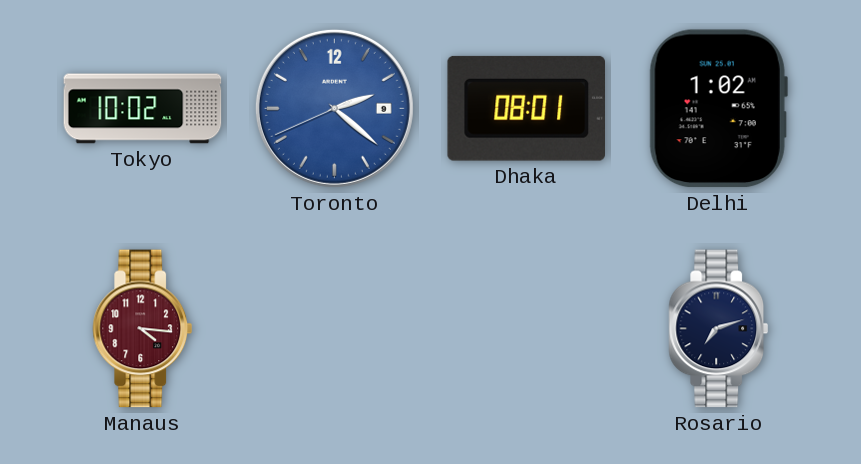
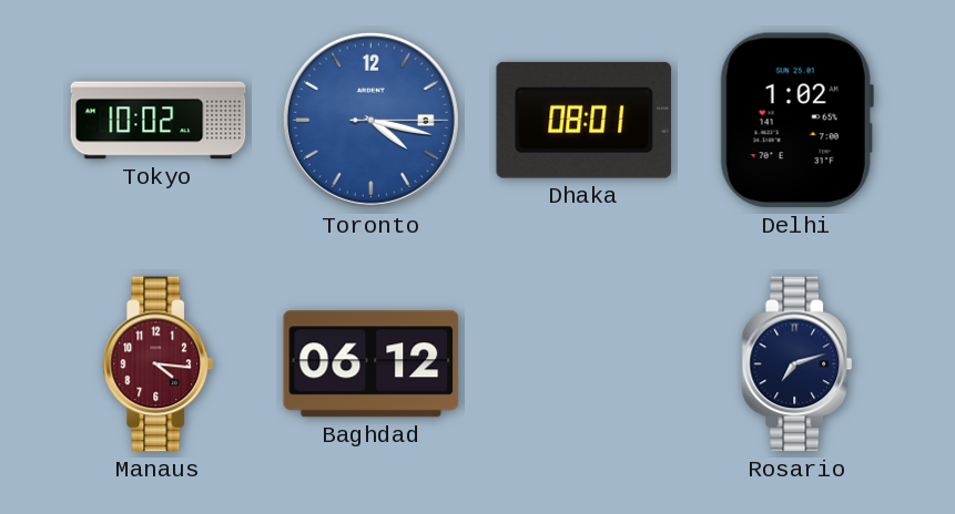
Toronto: 2:21 -> 4:17 (370, 120)
Baghdad: none -> 06:12 (372, 364)
